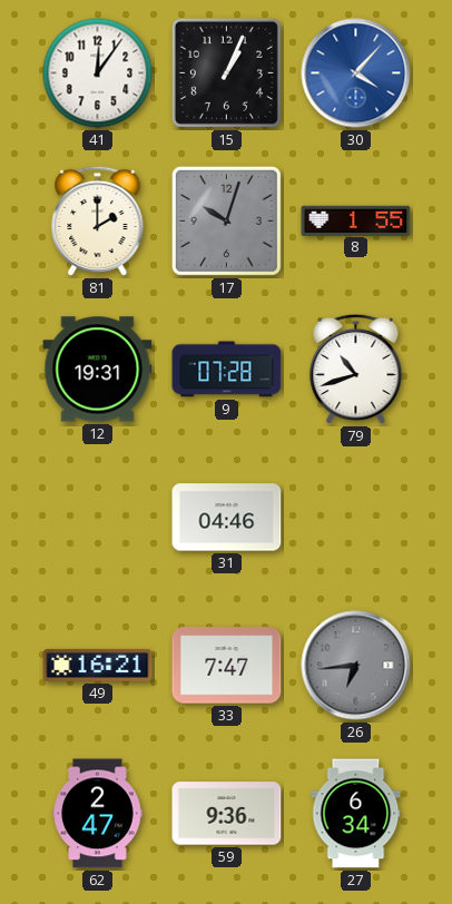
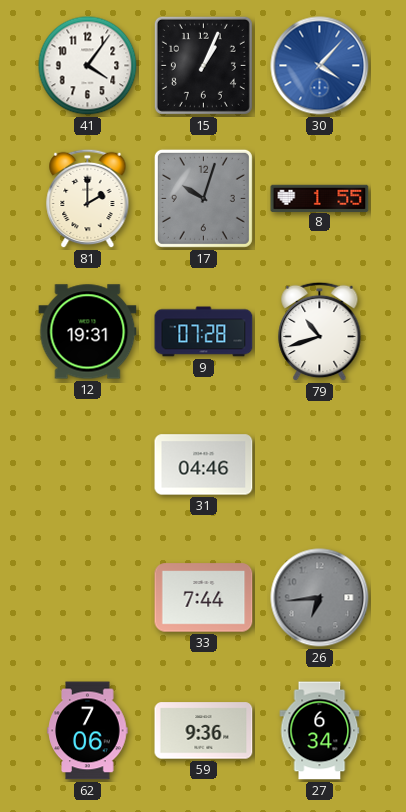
41: 12:06 -> 4:06 (88, 66)
49: 16:21 -> none (98, 665)
33: 7:47 -> 7:44 (204, 598)
62: 2:47 -> 7:06 (88, 731)
